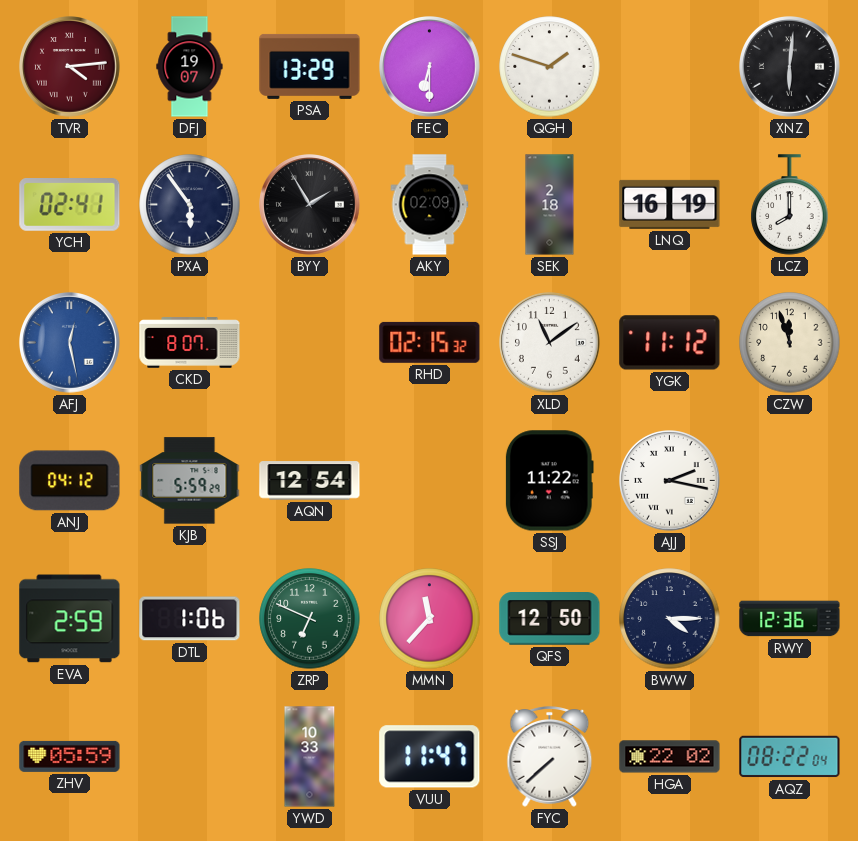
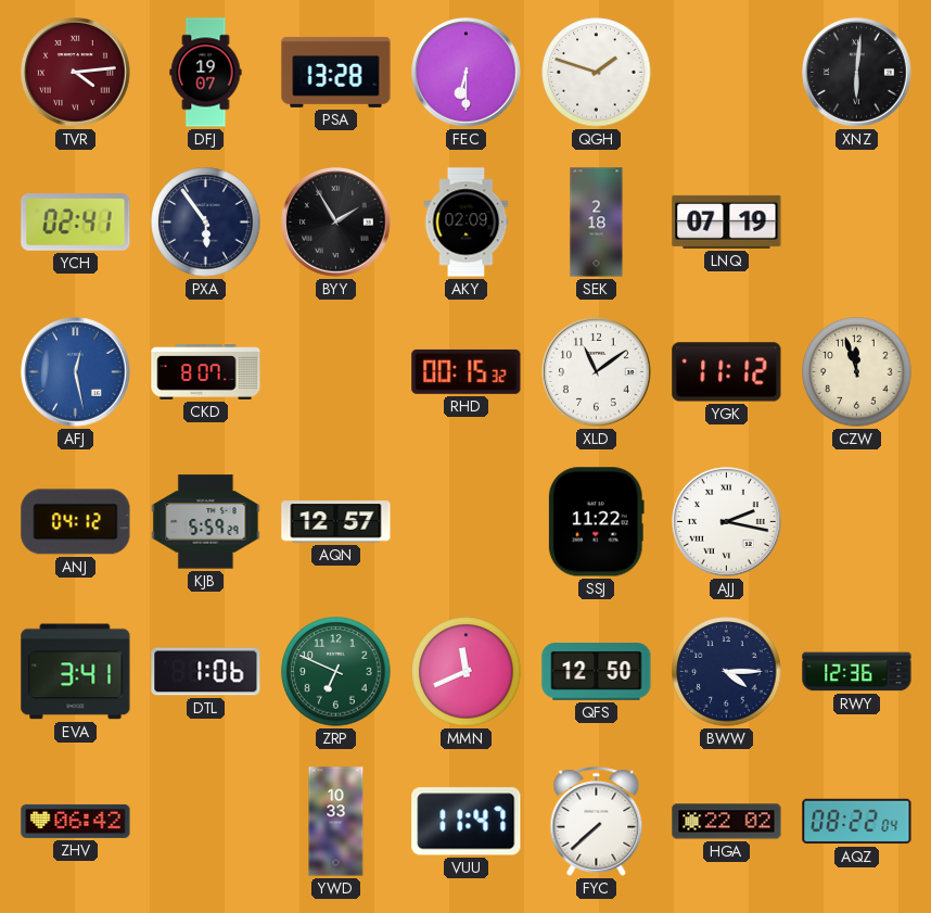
PSA: 13:29 -> 13:28 (336, 72)
LNQ: 16:19 -> 07:19 (727, 221)
LCZ: 8:00 -> none (790, 205)
RHD: 02:15 -> 00:15 (467, 371)
AQN: 12:54 -> 12:57 (336, 522)
EVA: 2:59 -> 3:41 (76, 672)
MMN: 11:37 -> 11:41 (467, 672)
ZHV: 05:59 -> 06:42 (76, 821)
